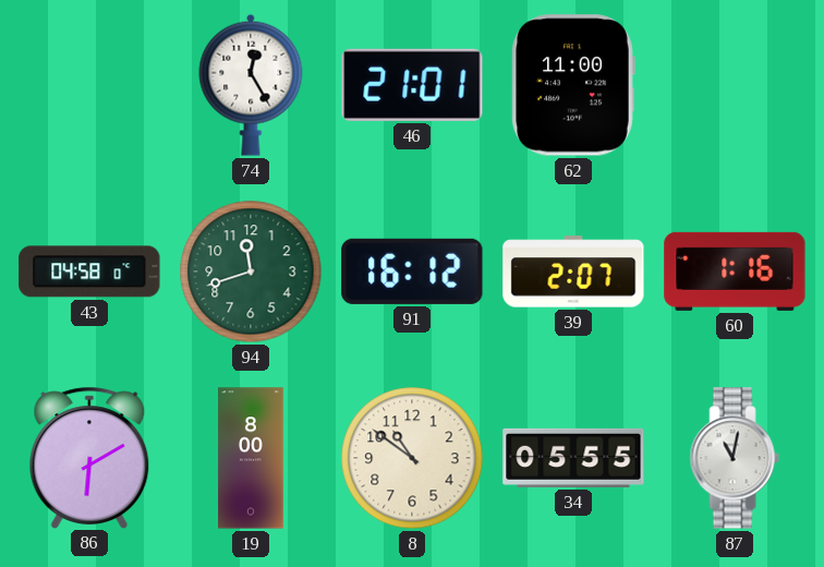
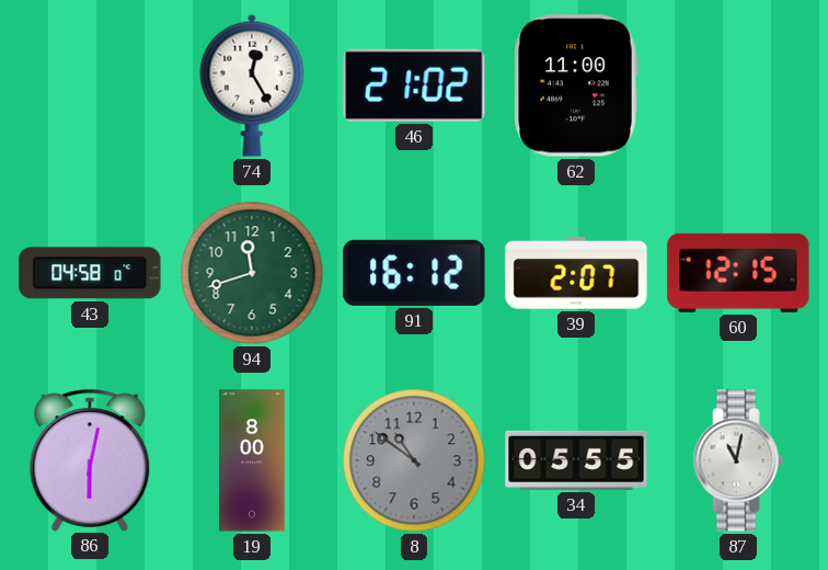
46: 21:01 -> 21:02 (414, 86)
60: 1:16 -> 12:15 (738, 273)
86: 6:10 -> 6:02 (90, 459)
8 dial: cream -> grey (414, 460)
